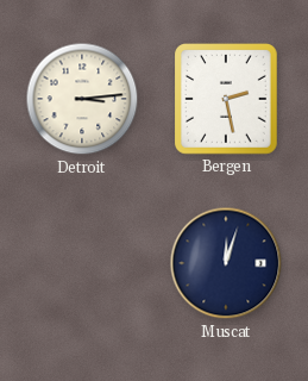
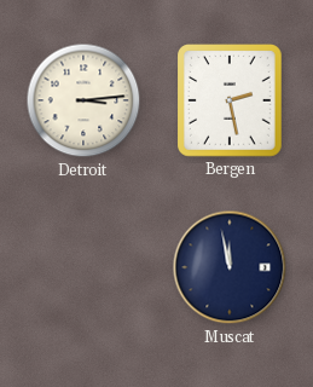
Muscat: 12:03 -> 11:58 (230, 267)
